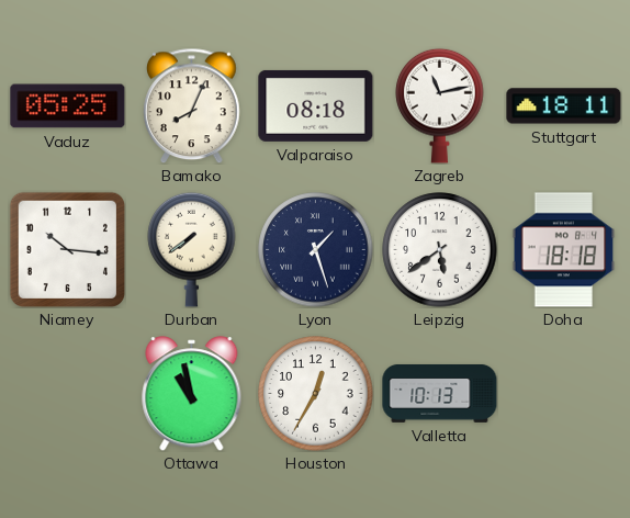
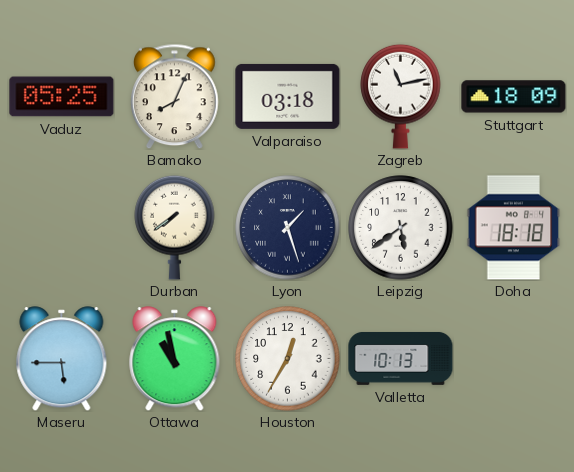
Valparaiso: 08:18 -> 03:18 (288, 96)
Stuttgart: 18:11 -> 18:09 (514, 97)
Niamey: 10:16 -> none (67, 249)
Maseru: none -> 5:45 (62, 359)
